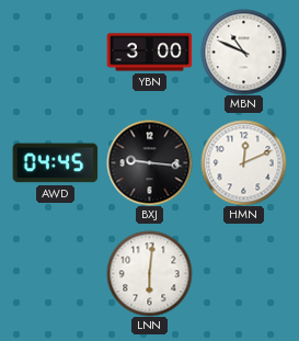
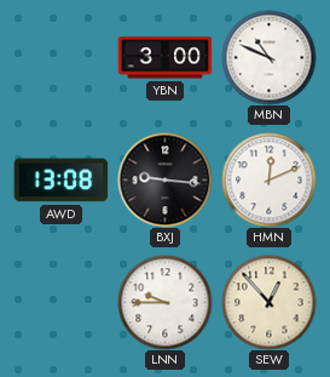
AWD: 04:45 -> 13:08 (60, 181)
LNN: 6:01 -> 9:45 (164, 302)
SEW: none -> 12:53 (268, 302)
